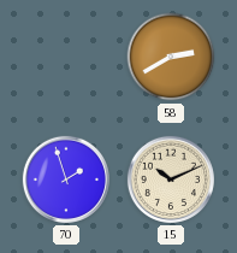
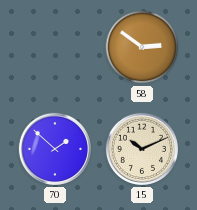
58: 2:40 -> 2:51 (142, 47)
70: 1:57 -> 1:52 (55, 149)
